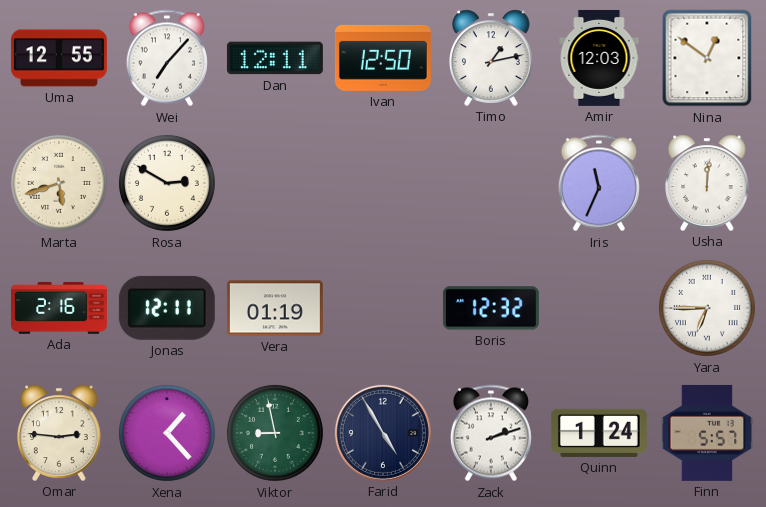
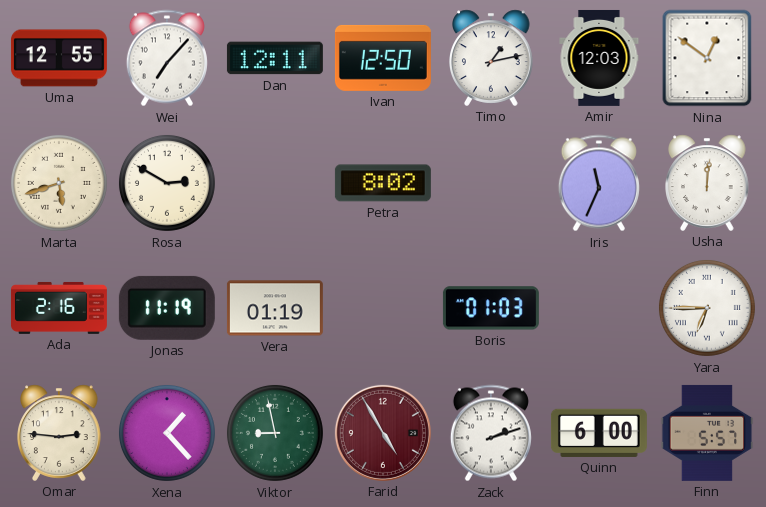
Petra: none -> 8:02 (383, 183)
Jonas: 12:11 -> 11:19 (167, 308)
Boris: 12:32 -> 01:03 (491, 308)
Farid dial: navy -> burgundy (383, 433)
Quinn: 1:24 -> 6:00 (599, 433)
